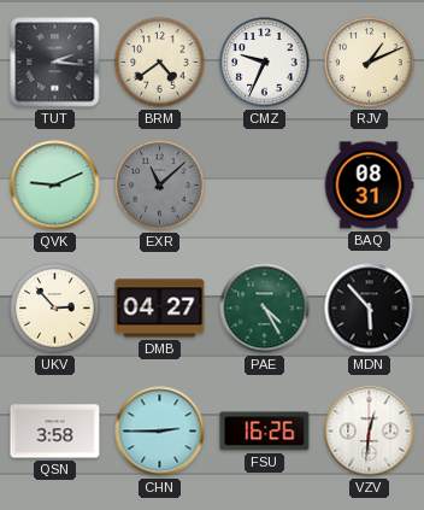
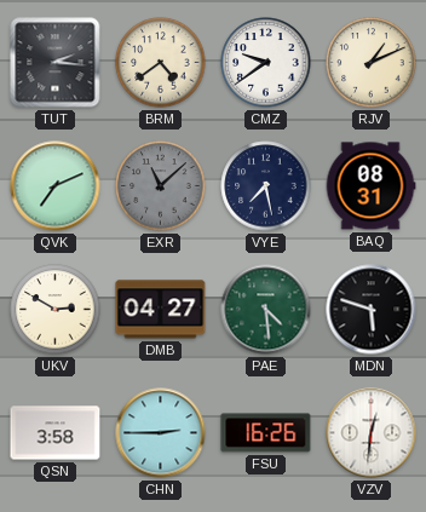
CMZ: 9:34 -> 9:39 (266, 63)
QVK: 9:11 -> 7:11 (56, 186)
VYE: none -> 7:28 (266, 186)
UKV: 2:53 -> 2:50 (56, 310)
PAE: 4:25 -> 4:29 (266, 310)
MDN: 5:53 -> 5:48 (372, 310)
